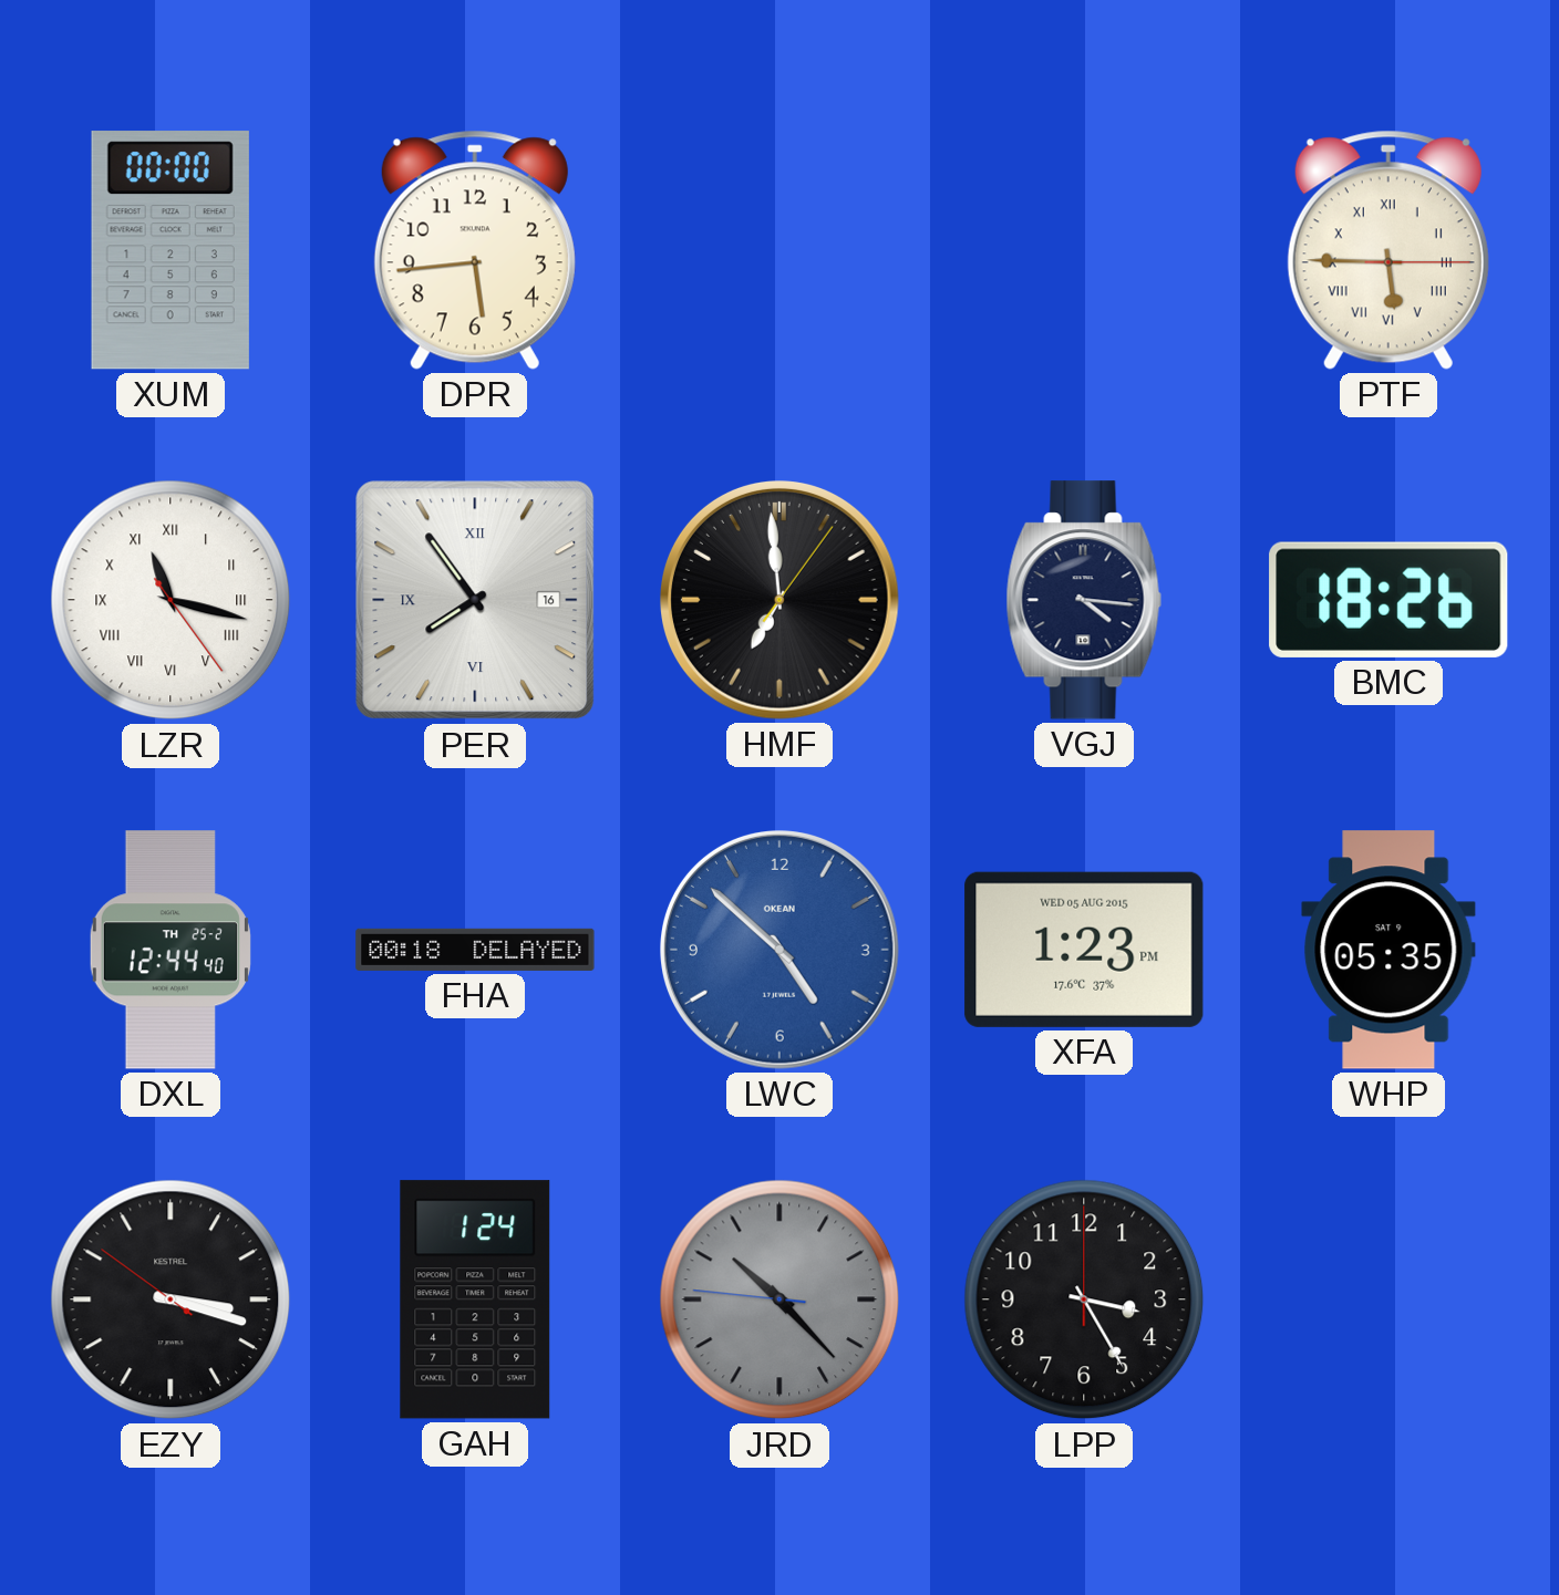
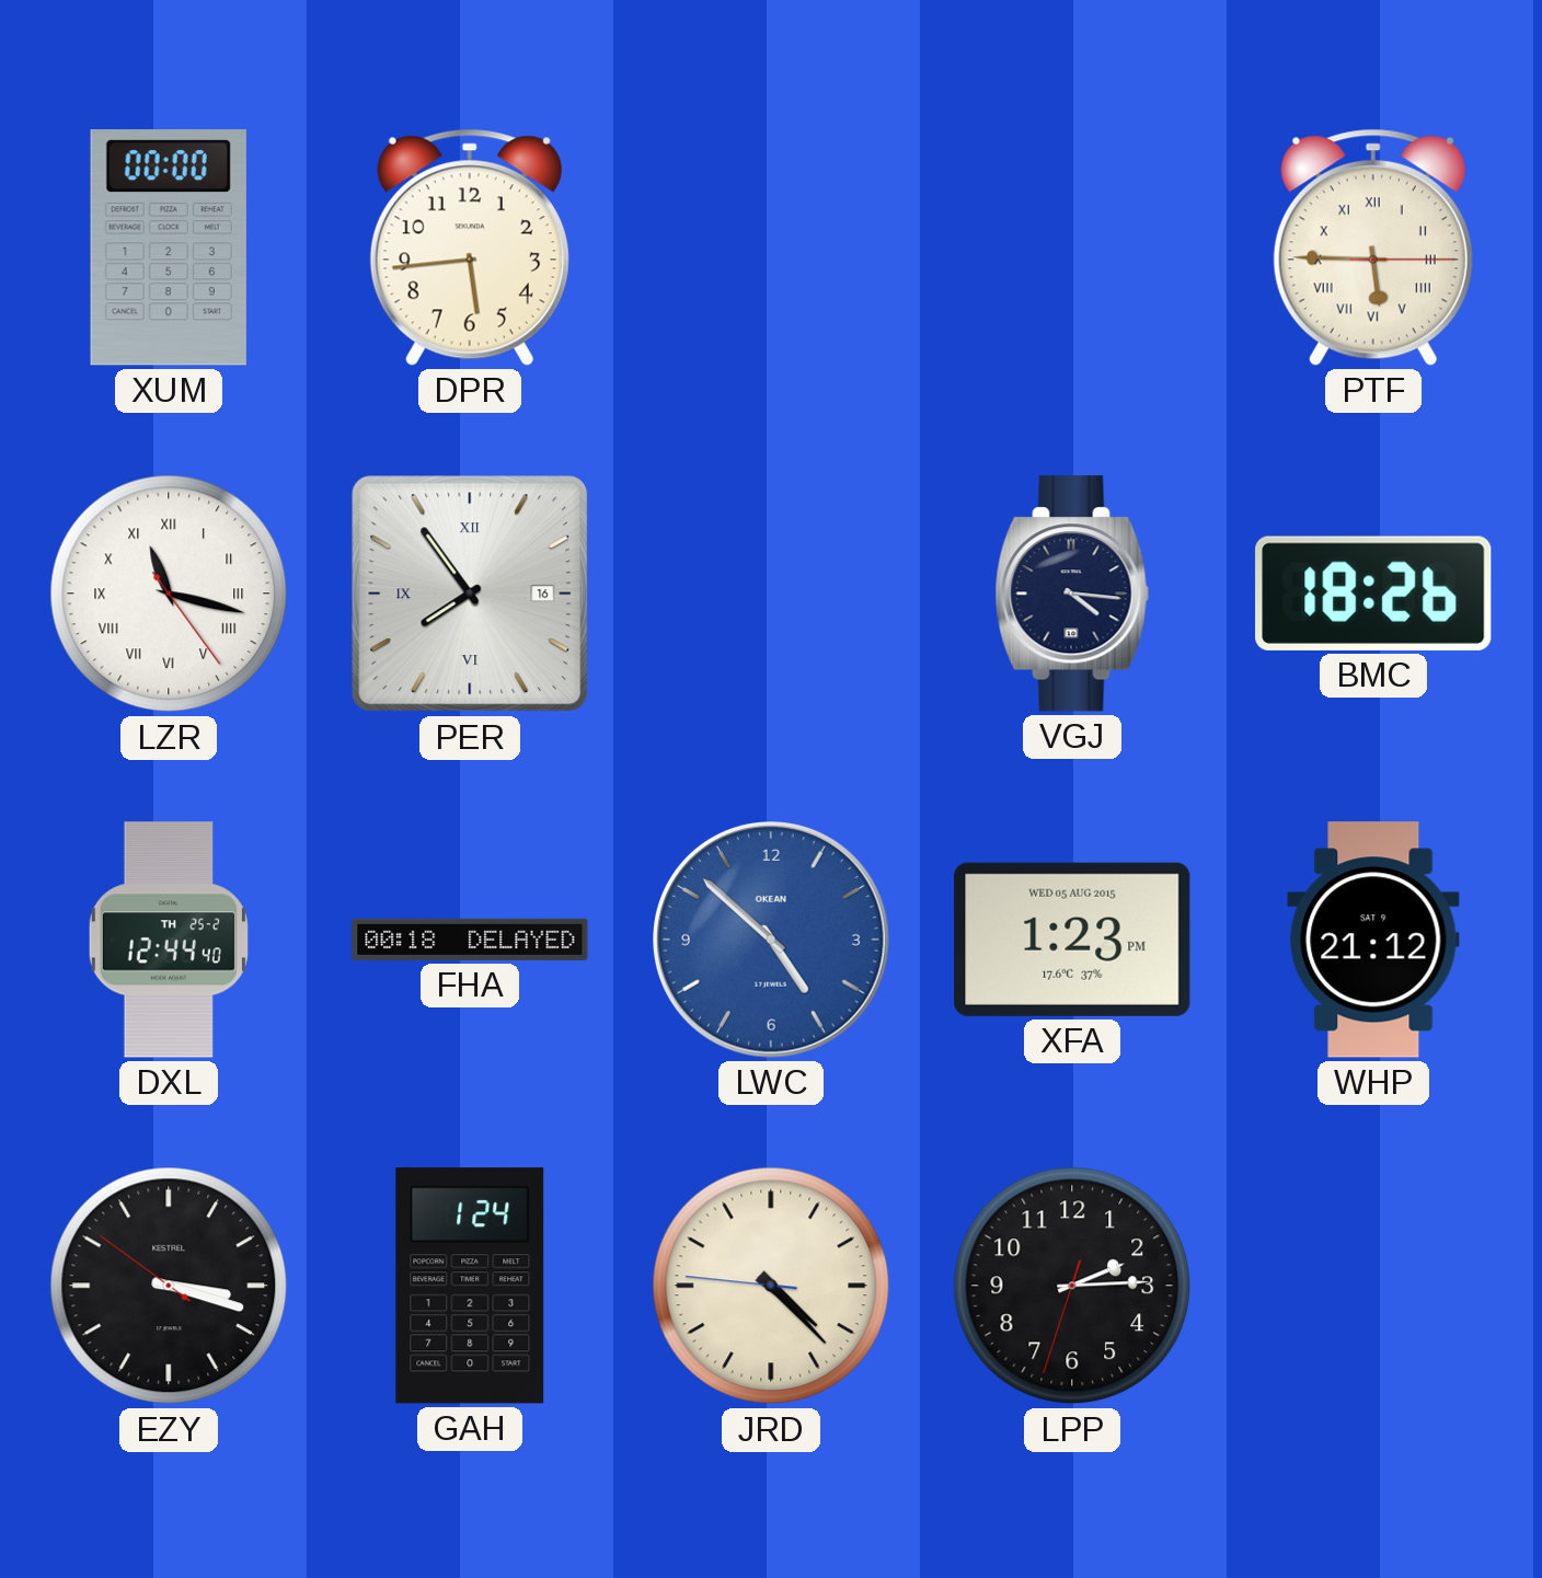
HMF: 6:59 -> none (781, 601)
WHP: 05:35 -> 21:12 (1373, 940)
JRD: 10:22 -> 4:22 (771, 1286)
JRD dial: grey -> cream (771, 1286)
LPP: 3:25 -> 2:14 (1072, 1286)
